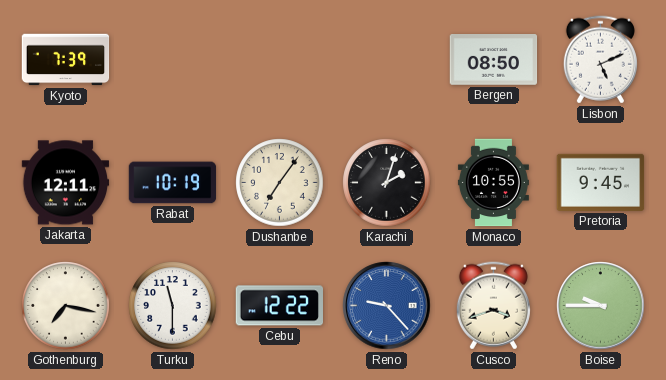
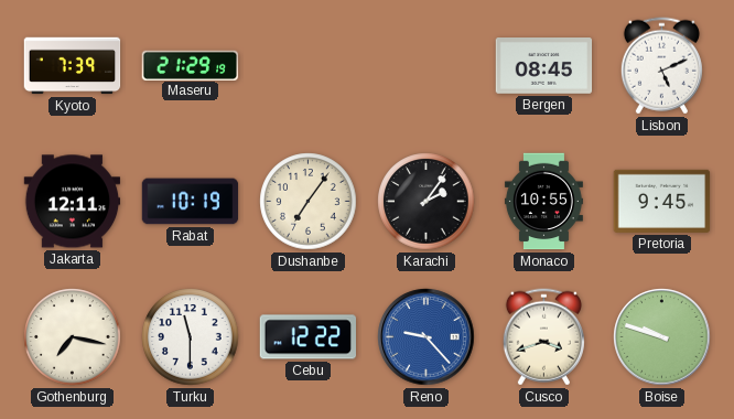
Maseru: none -> 21:29 (191, 65)
Bergen: 08:50 -> 08:45 (544, 66)
Karachi: 2:03 -> 2:06 (427, 202)
Boise: 9:45 -> 9:48 (662, 337)
